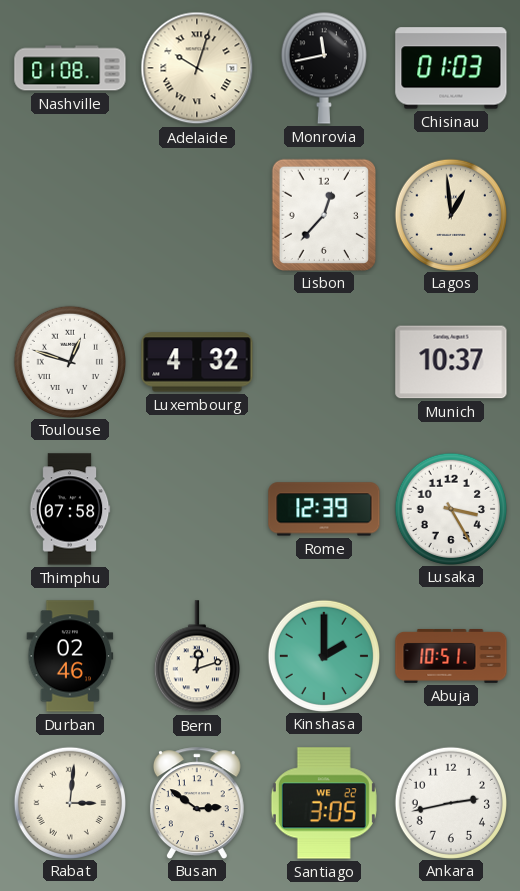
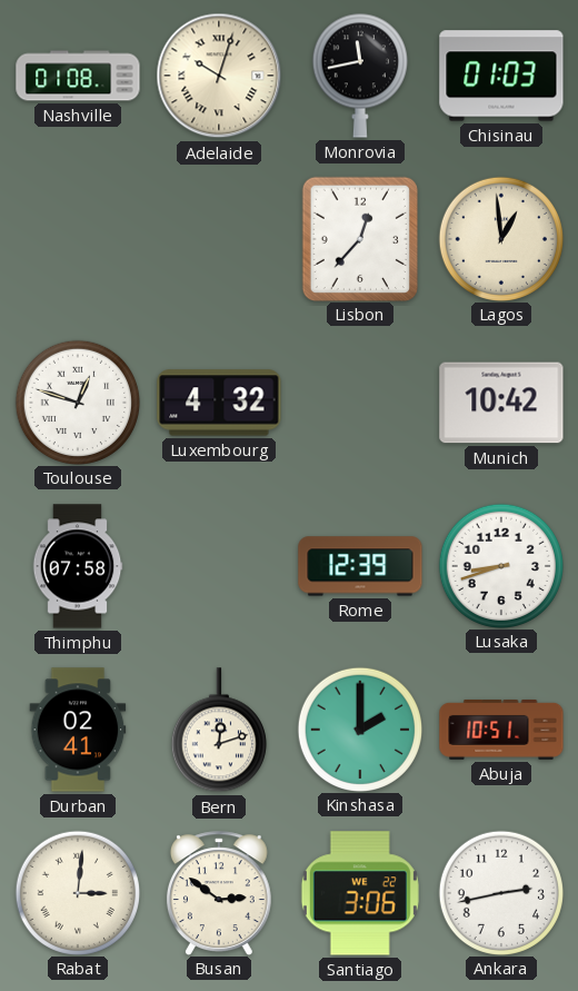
Munich: 10:37 -> 10:42 (501, 403)
Lusaka: 3:25 -> 8:42 (500, 565)
Durban: 02:46 -> 02:41 (78, 730)
Santiago: 3:05 -> 3:06 (360, 893)
